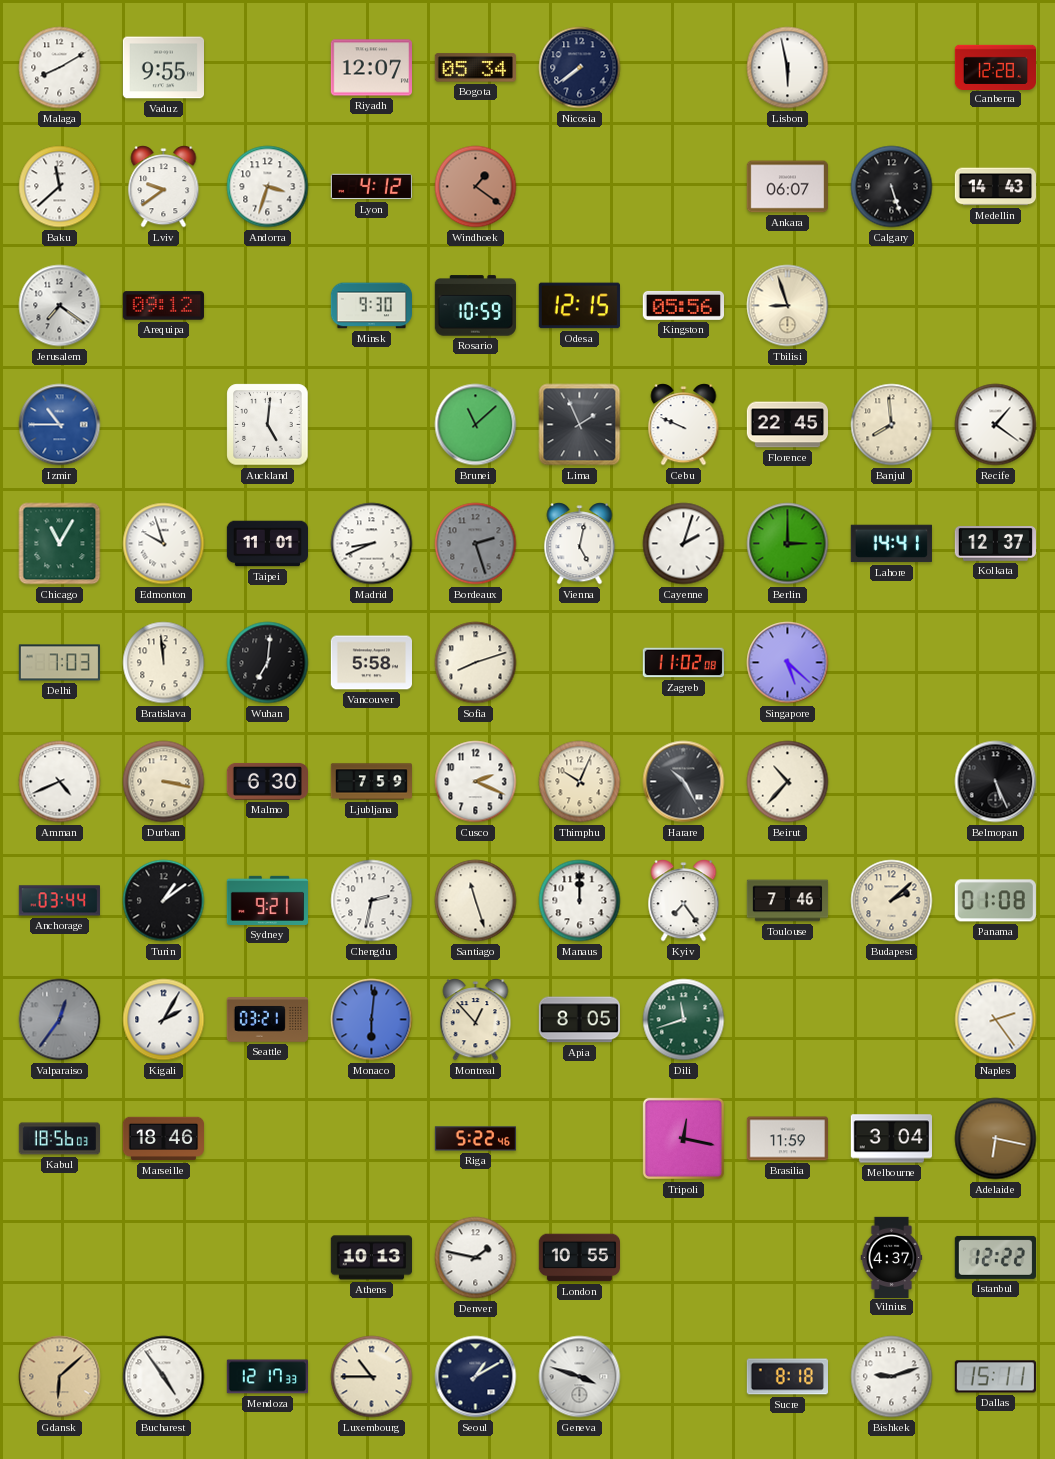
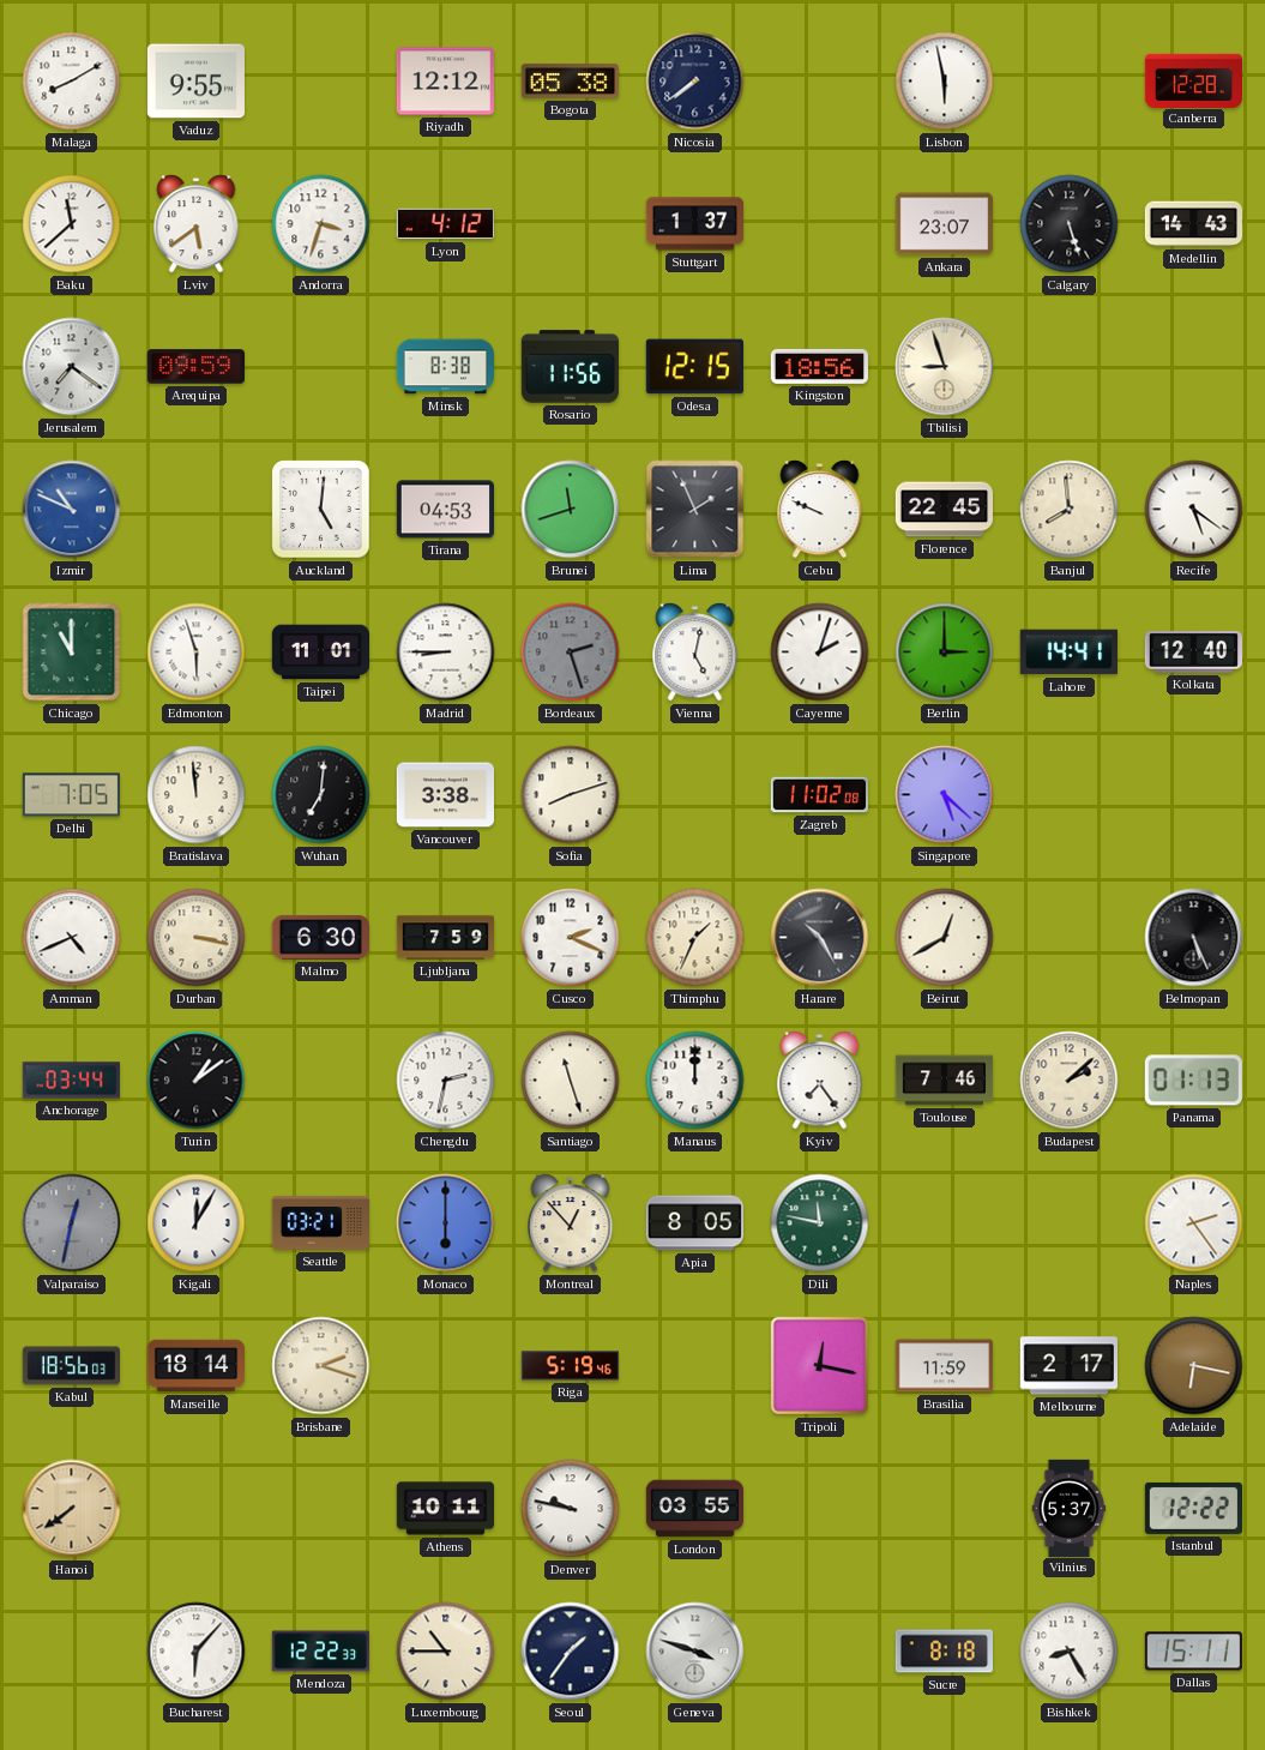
Riyadh: 12:07 -> 12:12 (445, 82)
Bogota: 05:34 -> 05:38 (570, 82)
Lviv: 9:39 -> 5:39 (197, 224)
Windhoek: 1:21 -> none (476, 187)
Stuttgart: none -> 1:37 (695, 224)
Ankara: 06:07 -> 23:07 (944, 224)
Arequipa: 09:12 -> 09:59 (195, 367)
Minsk: 9:30 -> 8:38 (445, 367)
Rosario: 10:59 -> 11:56 (570, 367)
Kingston: 05:56 -> 18:56 (819, 366)
Izmir: 10:45 -> 10:49 (72, 510)
Tirana: none -> 04:53 (445, 510)
Brunei: 11:08 -> 11:42 (571, 510)
Recife: 1:21 -> 5:21 (1194, 510)
Chicago: 11:05 -> 11:00 (72, 653)
Edmonton: 9:57 -> 5:57 (197, 653)
Madrid: 8:41 -> 8:45 (446, 653)
Kolkata: 12:37 -> 12:40 (1193, 653)
Delhi: 7:03 -> 7:05 (71, 795)
Vancouver: 5:58 -> 3:38 (445, 795)
Thimphu: 10:04 -> 1:34 (695, 938)
Beirut: 10:37 -> 12:40 (945, 938)
Sydney: 9:21 -> none (267, 900)
Panama: 01:08 -> 01:13 (1193, 1081)
Valparaiso: 12:36 -> 12:32 (72, 1223)
Kigali: 2:05 -> 12:05 (197, 1223)
Monaco: 6:01 -> 6:00 (446, 1223)
Dili: 11:42 -> 11:47 (820, 1223)
Marseille: 18:46 -> 18:14 (195, 1366)
Brisbane: none -> 2:18 (321, 1366)
Riga: 5:22 -> 5:19 (570, 1366)
Melbourne: 3:04 -> 2:17 (1068, 1366)
Hanoi: none -> 7:39 (72, 1509)
Athens: 10:13 -> 10:11 (445, 1509)
Denver: 1:47 -> 9:47 (571, 1509)
London: 10:55 -> 03:55 (694, 1509)
Vilnius: 4:37 -> 5:37 (1070, 1508)
Gdansk: 6:08 -> none (60, 1377)
Bucharest: 4:54 -> 6:07 (197, 1652)
Mendoza: 12:17 -> 12:22 (320, 1652)
Seoul: 1:10 -> 1:36 (571, 1652)
Bishkek: 9:12 -> 8:25 (1070, 1652)
